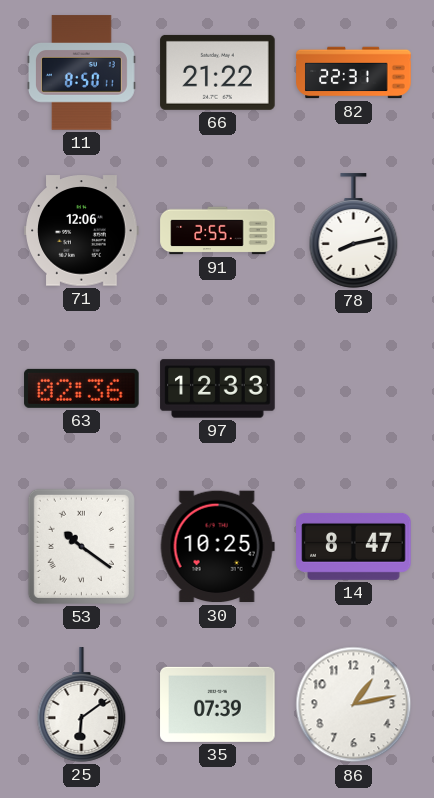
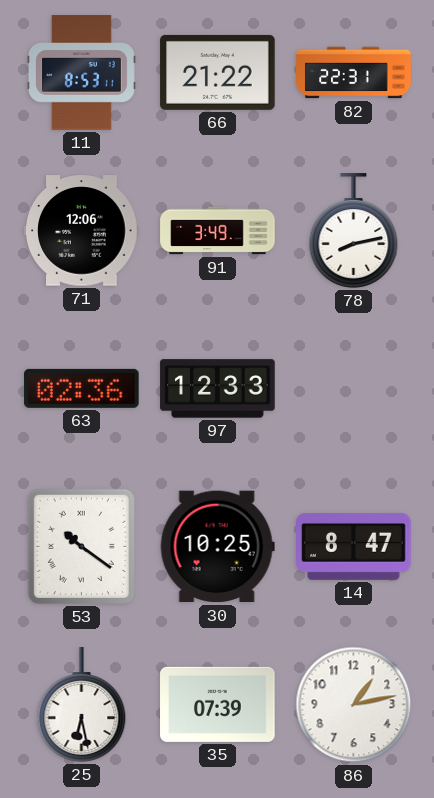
11: 8:50 -> 8:53 (81, 73)
91: 2:55 -> 3:49 (218, 231)
25: 6:09 -> 6:28 (82, 705)
